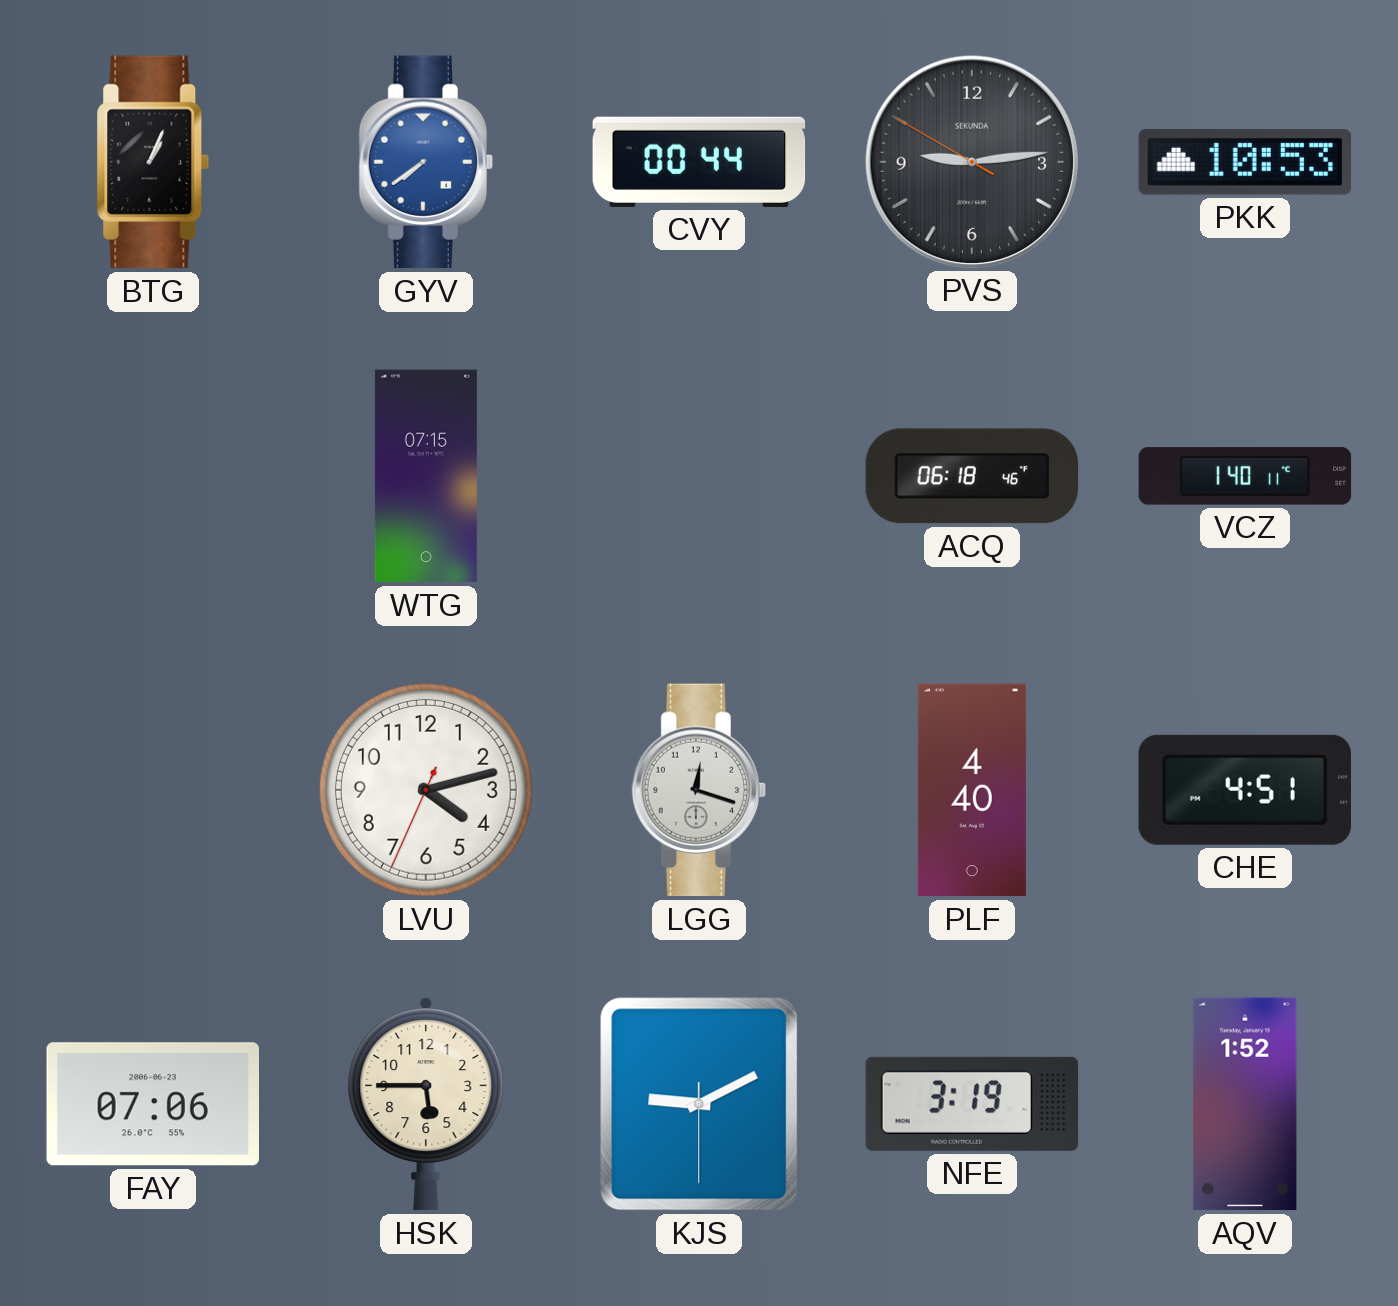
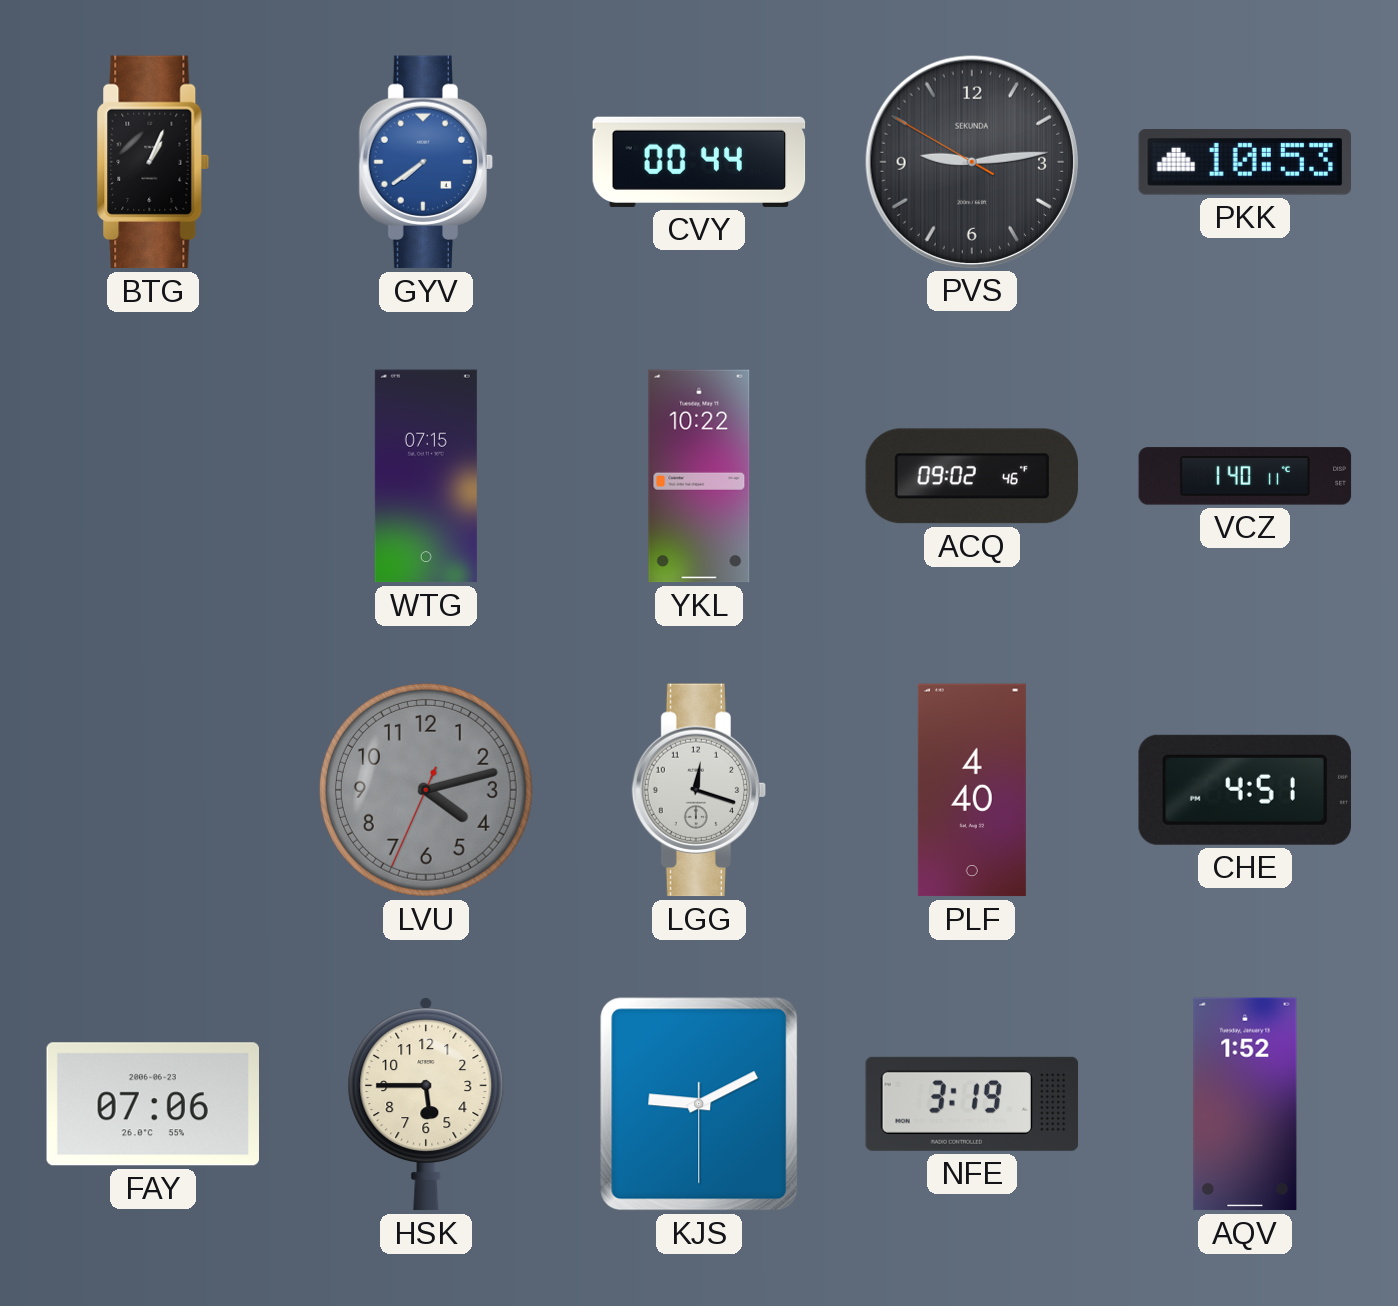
YKL: none -> 10:22 (699, 476)
ACQ: 06:18 -> 09:02 (972, 476)
LVU dial: white -> grey (426, 790)
